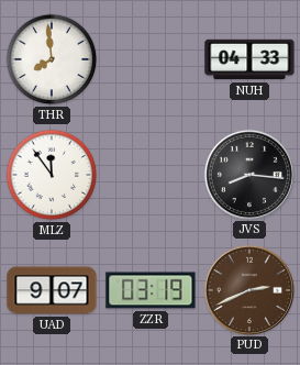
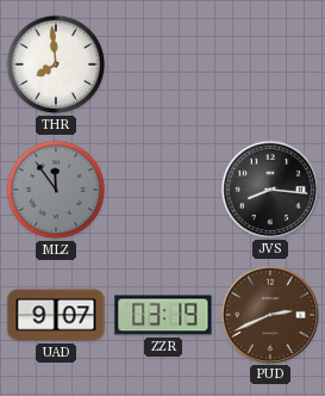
NUH: 04:33 -> none (249, 59)
MLZ dial: white -> grey (56, 190)
